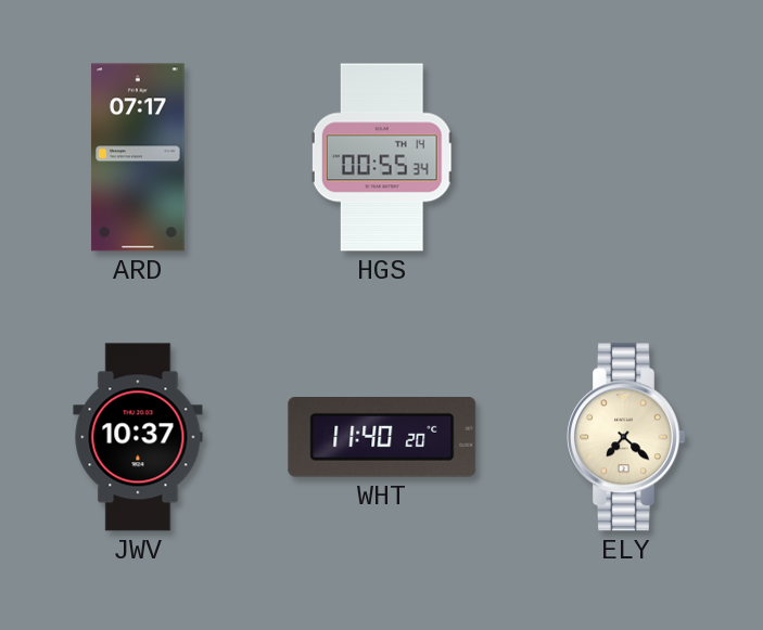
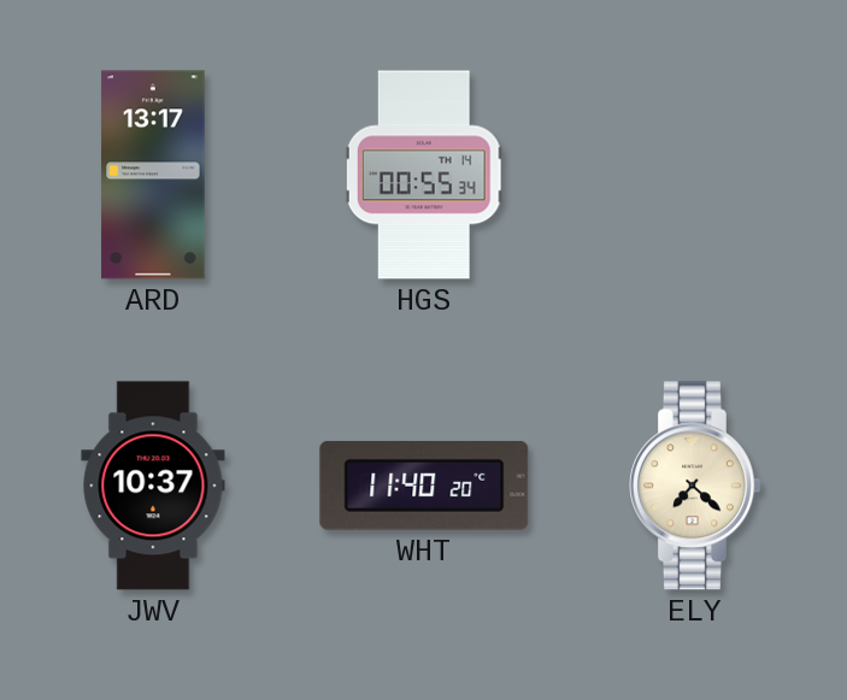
ARD: 07:17 -> 13:17 (153, 175)
